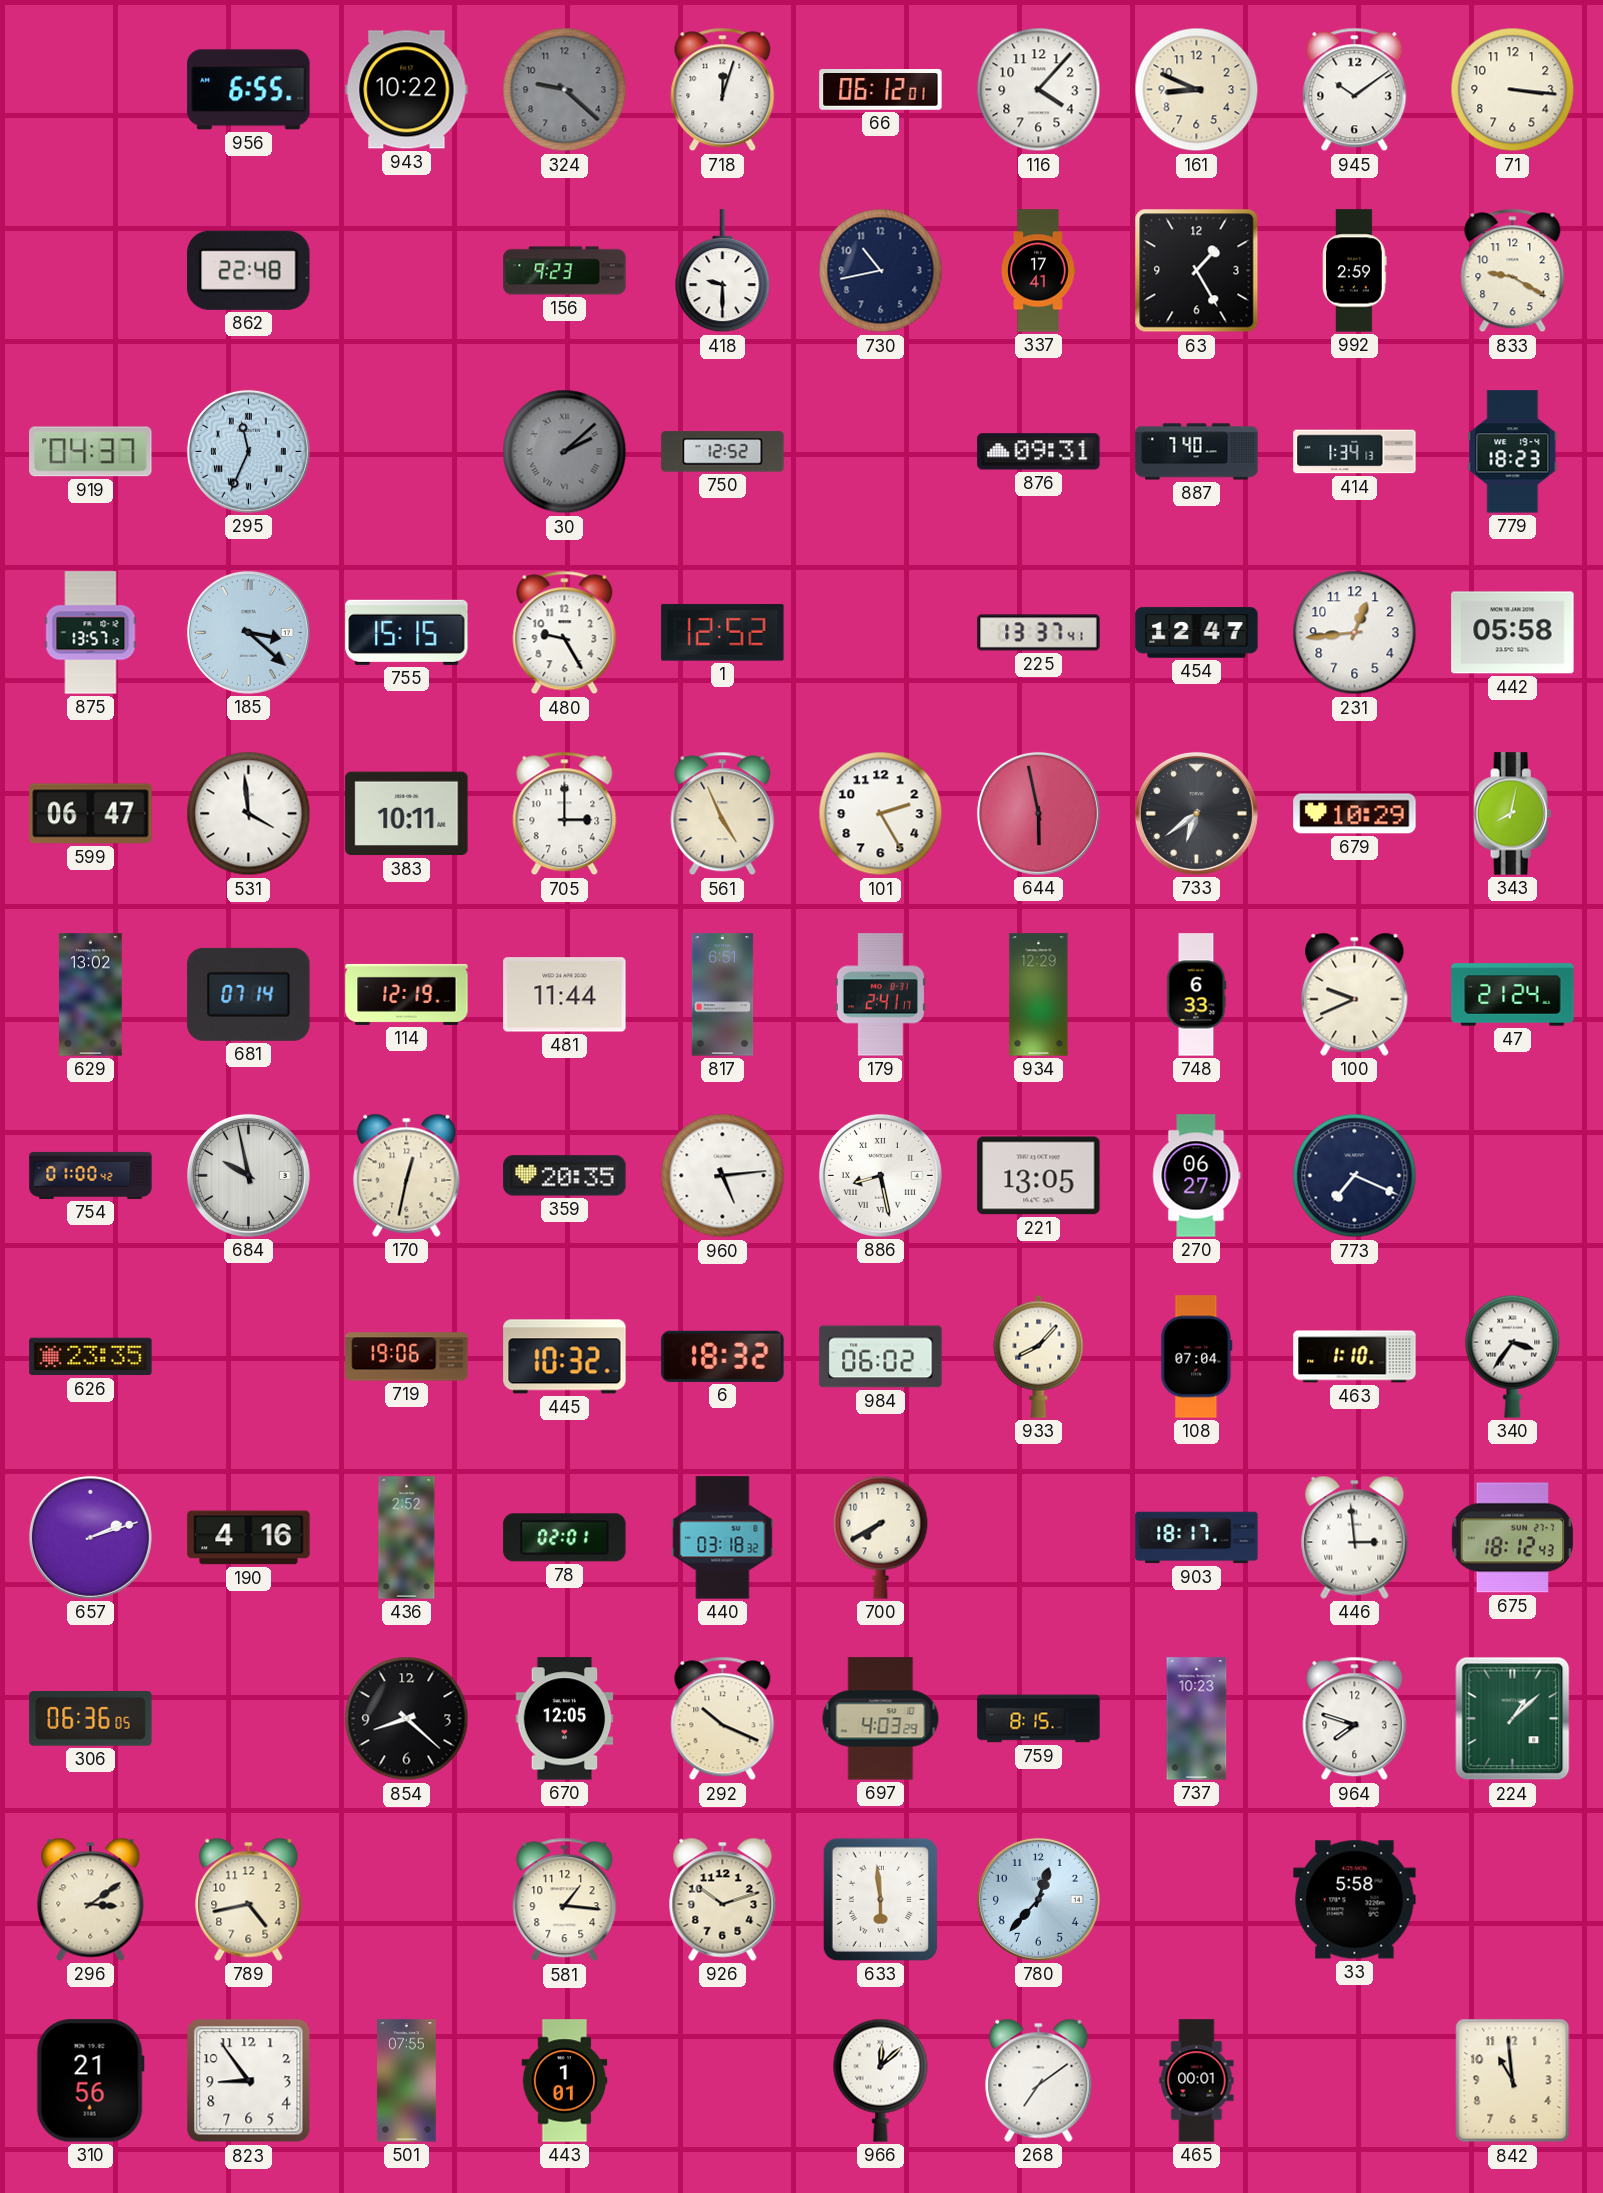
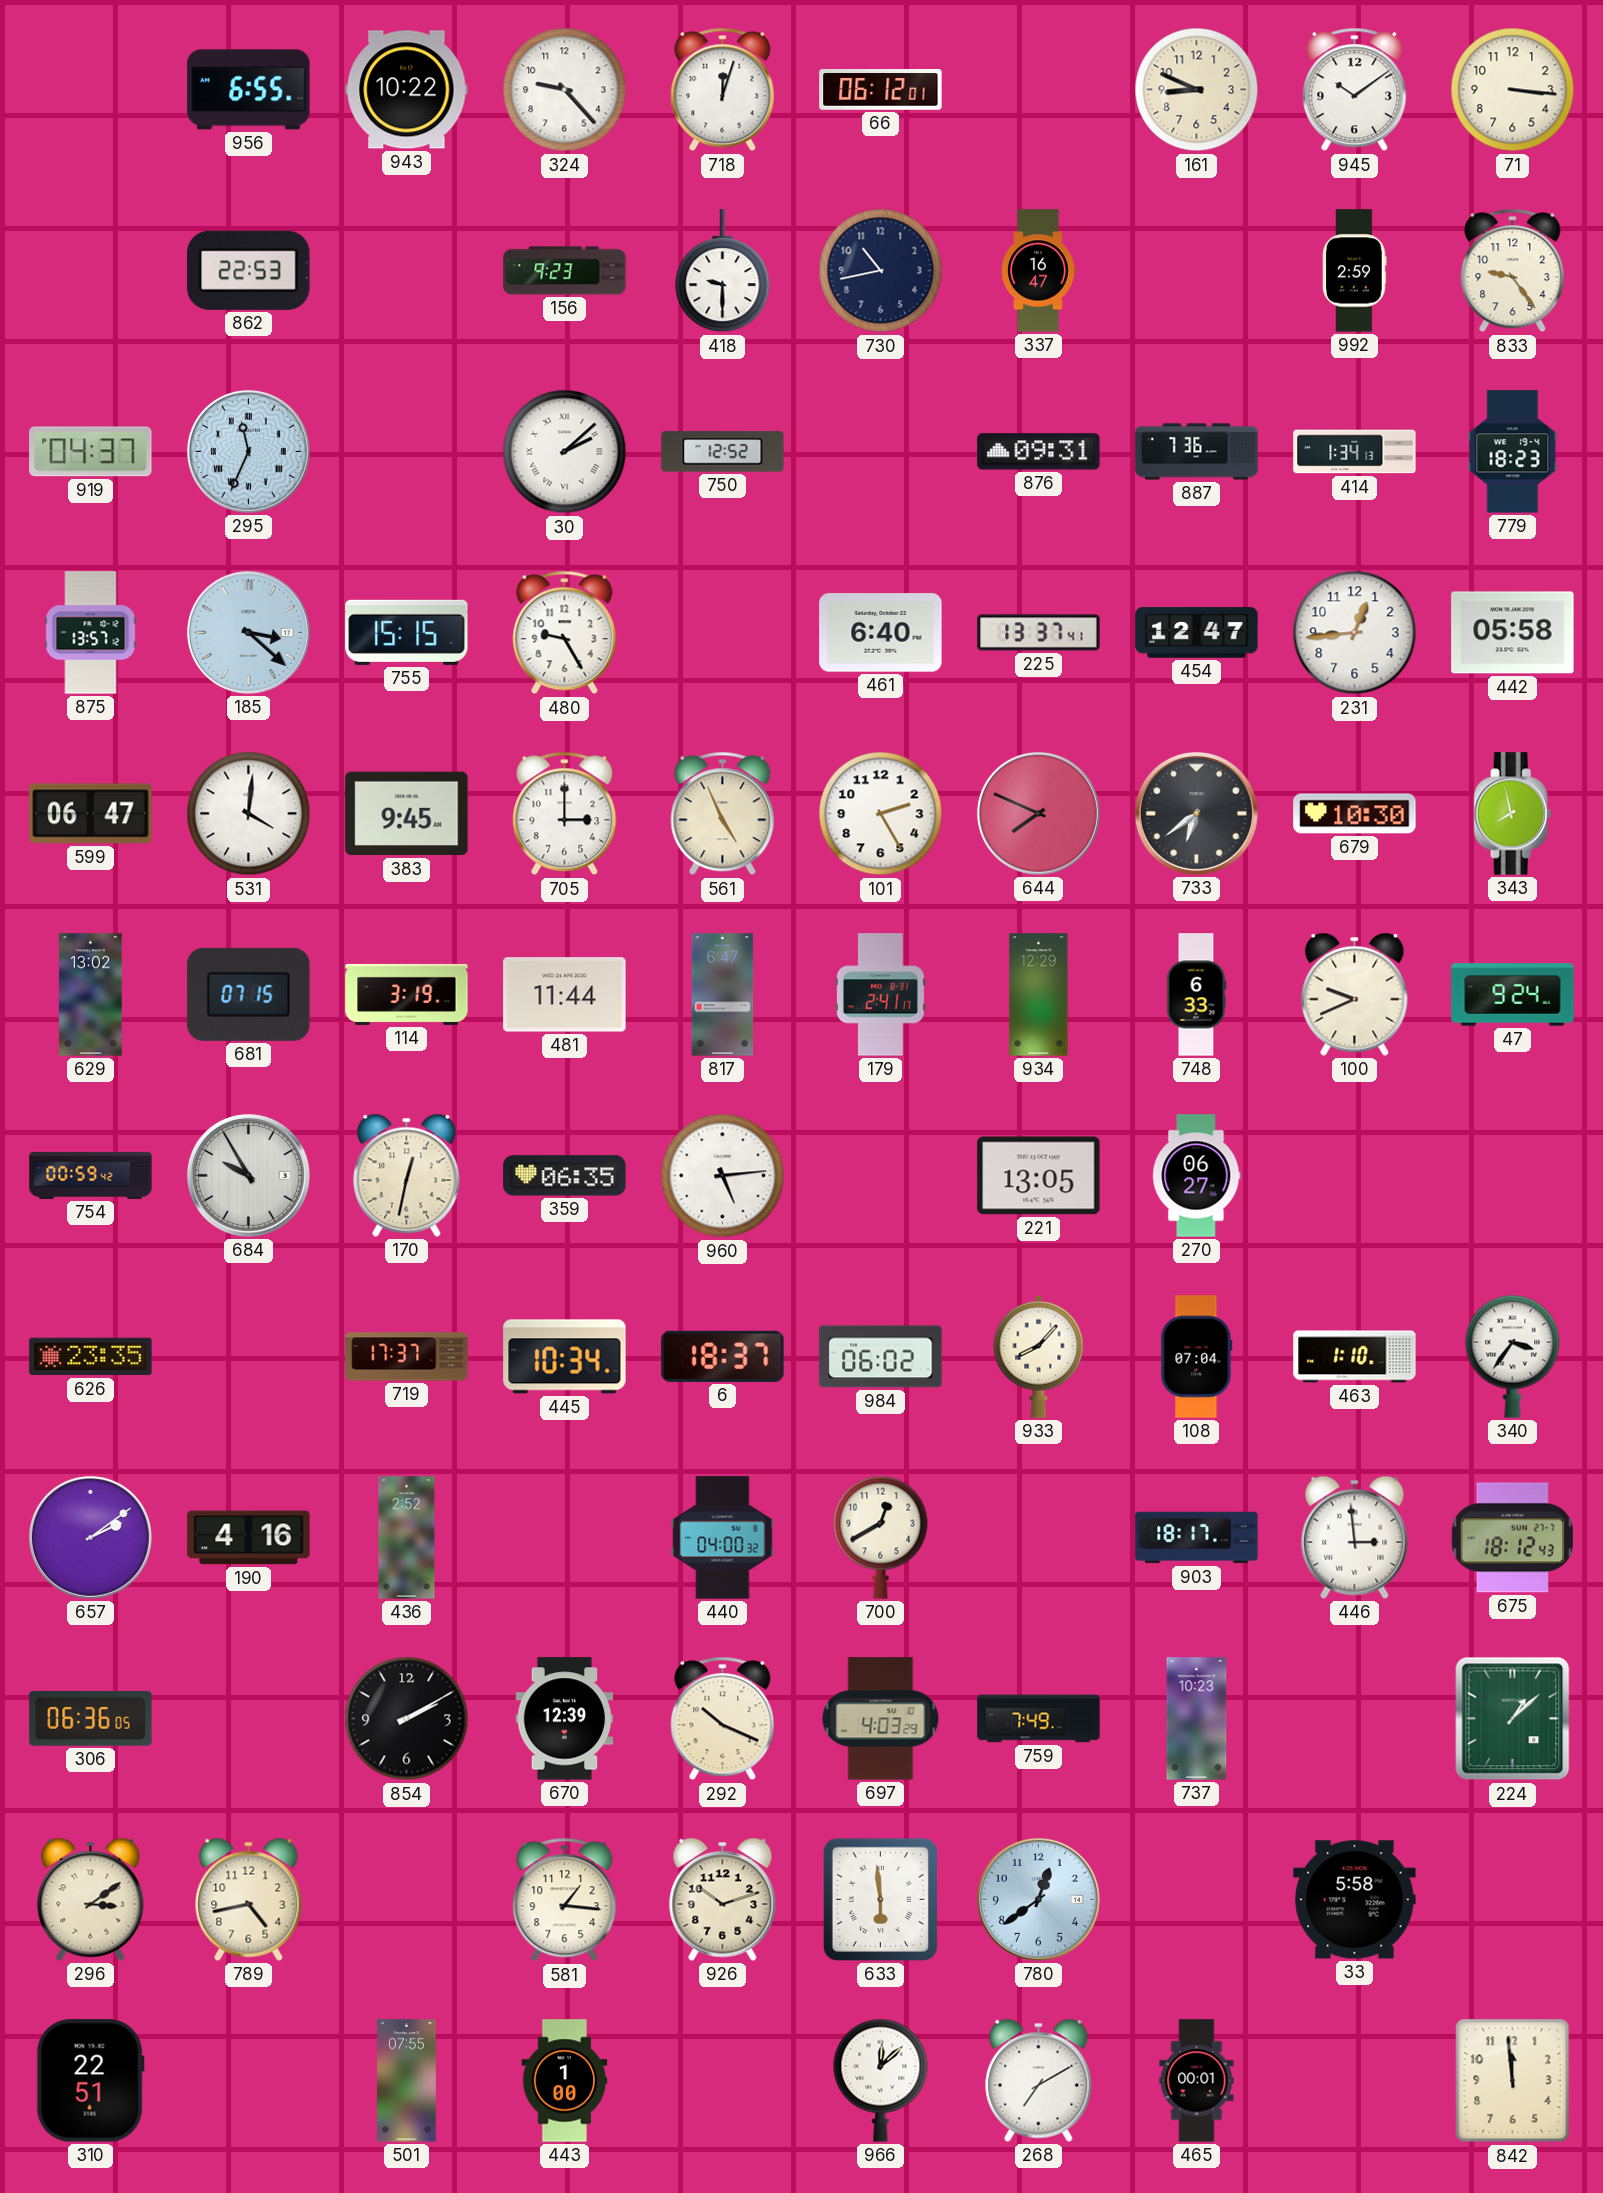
324: 9:22 -> 9:23 (565, 90)
324 dial: grey -> white (565, 90)
116: 4:07 -> none (1039, 90)
862: 22:48 -> 22:53 (249, 270)
337: 17:41 -> 16:47 (1038, 271)
63: 1:25 -> none (1197, 271)
833: 9:20 -> 9:24 (1513, 271)
30 dial: grey -> white (565, 452)
887: 7:40 -> 7:36 (1197, 452)
1: 12:52 -> none (723, 633)
461: none -> 6:40 (881, 633)
531: 3:59 -> 4:01 (249, 814)
383: 10:11 -> 9:45 (407, 814)
644: 5:58 -> 7:49 (1038, 813)
679: 10:29 -> 10:30 (1355, 814)
343: 8:02 -> 7:58 (1513, 814)
681: 07:14 -> 07:15 (249, 994)
114: 12:19 -> 3:19 (407, 994)
817: 6:51 -> 6:47 (723, 995)
47: 21:24 -> 9:24 (1513, 995)
754: 01:00 -> 00:59 (91, 1175)
684: 9:58 -> 9:55 (248, 1175)
359: 20:35 -> 06:35 (565, 1176)
886: 8:28 -> none (880, 1175)
773: 7:19 -> none (1355, 1176)
719: 19:06 -> 17:37 (407, 1357)
445: 10:32 -> 10:34 (565, 1357)
6: 18:32 -> 18:37 (723, 1356)
657: 2:12 -> 2:09 (90, 1537)
78: 02:01 -> none (565, 1538)
440: 03:18 -> 04:00 (723, 1538)
700: 7:40 -> 12:40 (881, 1537)
854: 8:22 -> 2:10 (407, 1719)
670: 12:05 -> 12:39 (565, 1719)
759: 8:15 -> 7:49 (1039, 1719)
964: 7:48 -> none (1355, 1719)
780: 12:37 -> 12:39 (1038, 1899)
310: 21:56 -> 22:51 (90, 2081)
823: 8:54 -> none (249, 2081)
443: 1:01 -> 1:00 (565, 2081)
268: 7:09 -> 7:10 (1039, 2080)
842: 10:59 -> 11:59 (1513, 2081)
